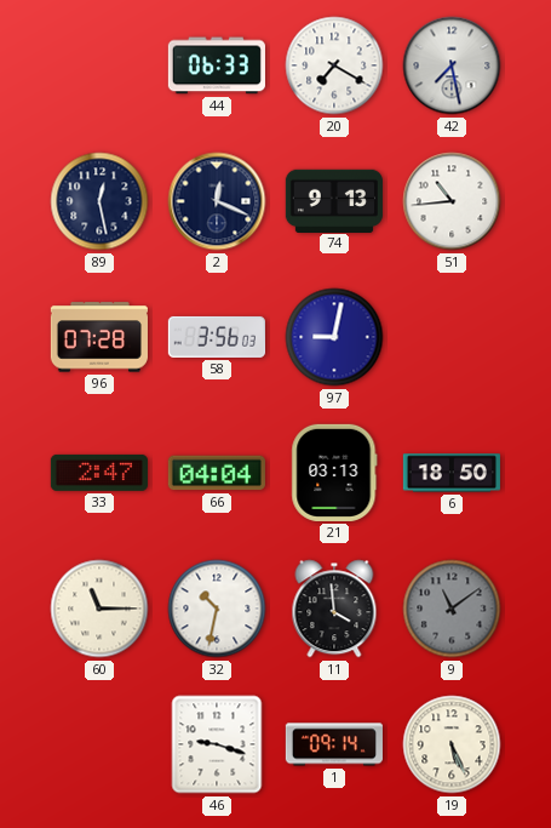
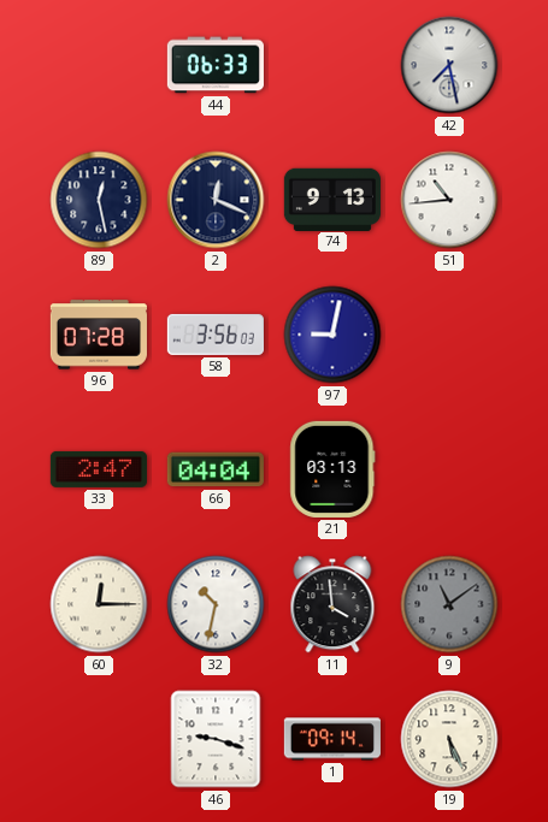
20: 7:20 -> none (334, 65)
6: 18:50 -> none (452, 473)
60: 11:15 -> 12:15 (99, 604)
